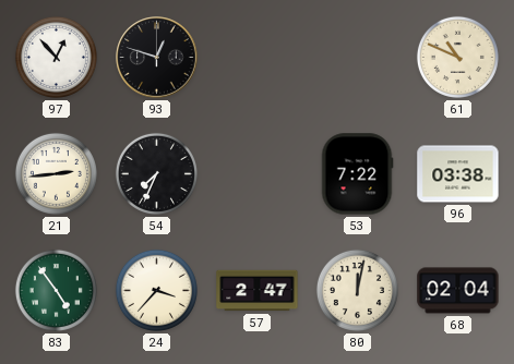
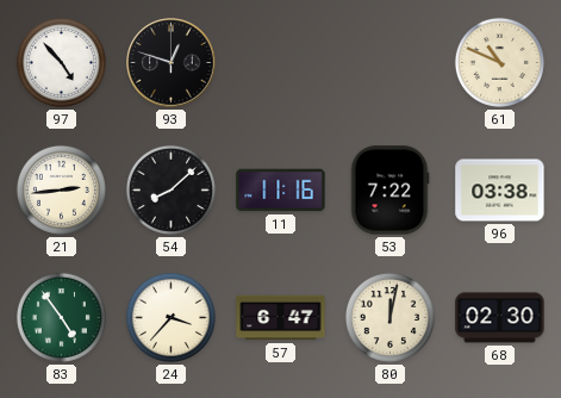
97: 12:53 -> 4:53 (61, 62)
54: 7:34 -> 8:08 (170, 189)
11: none -> 11:16 (281, 191)
57: 2:47 -> 6:47 (281, 318)
68: 02:04 -> 02:30 (500, 318)
